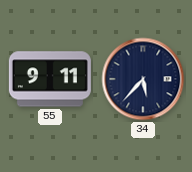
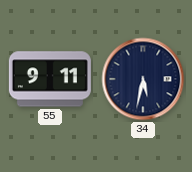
34: 5:37 -> 5:32 (143, 79)
